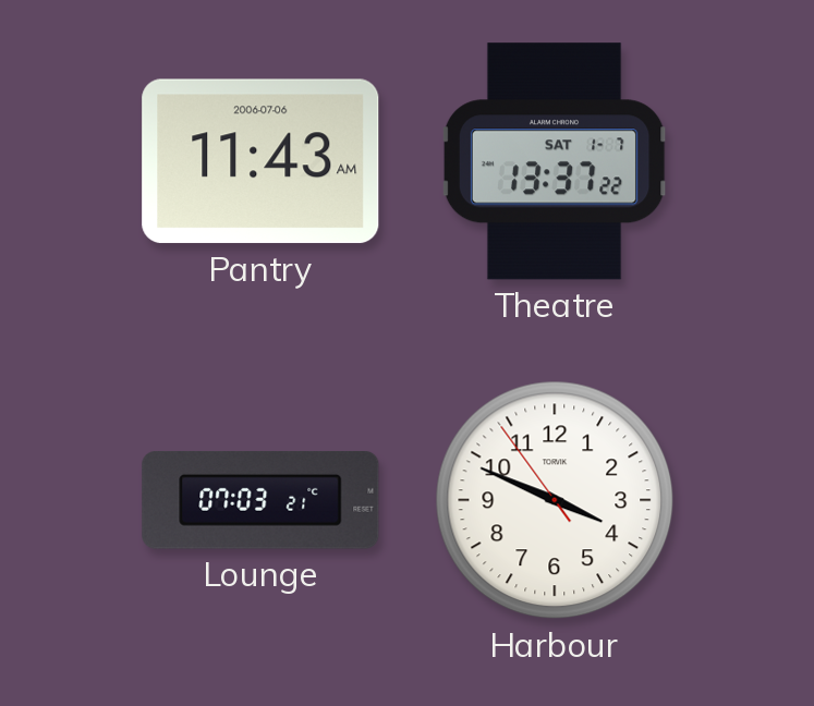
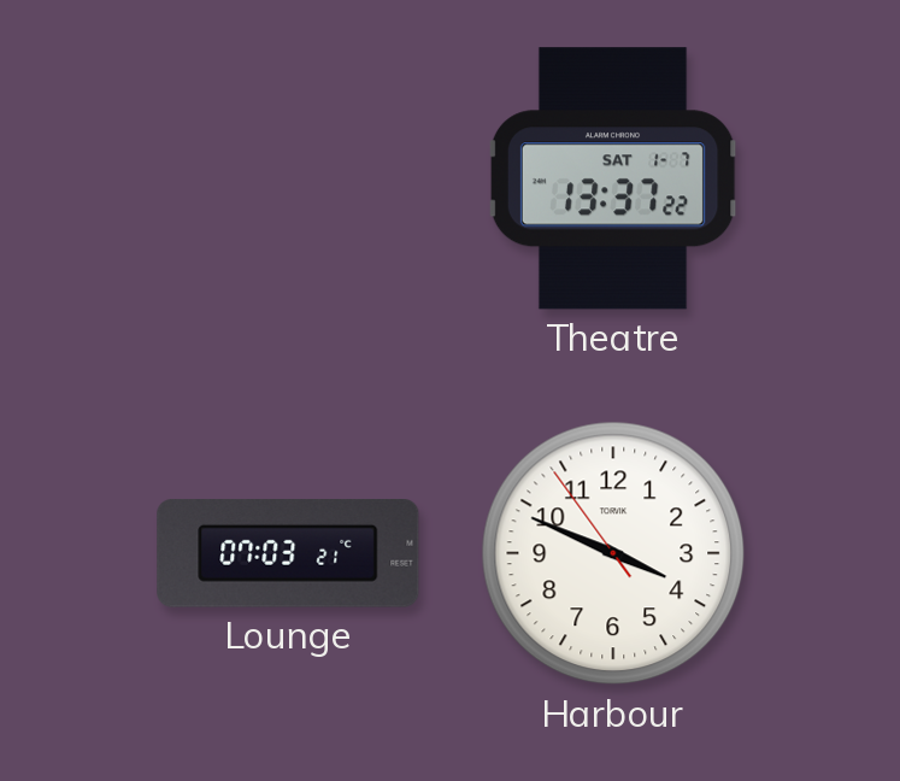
Pantry: 11:43 -> none (260, 161)
